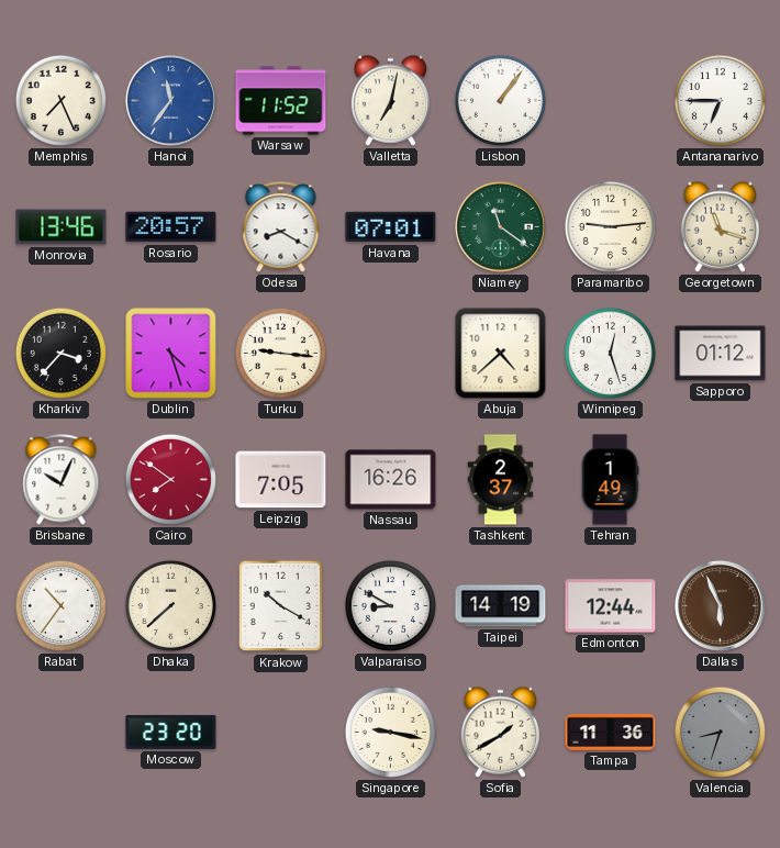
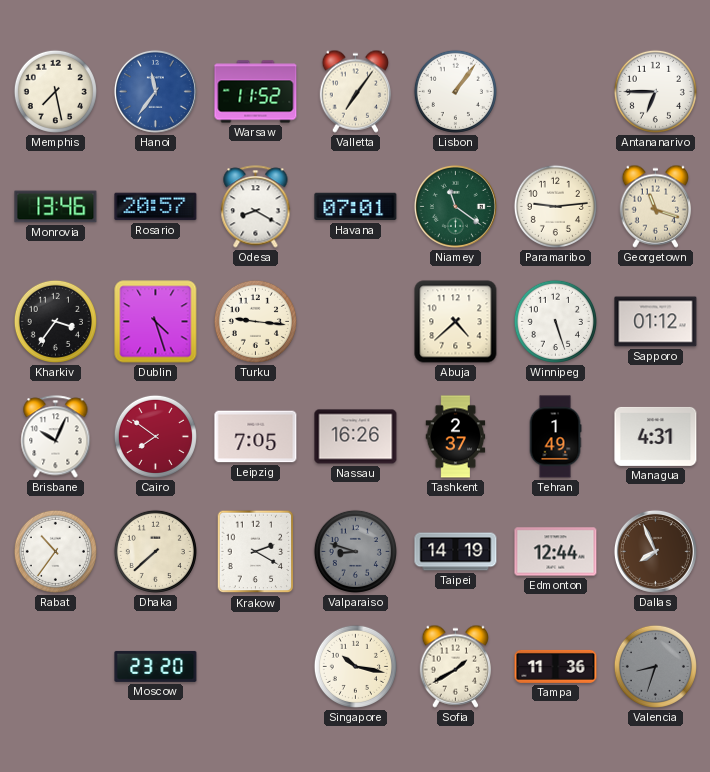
Memphis: 7:26 -> 7:28 (55, 91)
Valletta: 7:02 -> 7:06 (356, 91)
Kharkiv: 3:37 -> 3:36 (55, 321)
Winnipeg: 12:27 -> 5:27 (555, 321)
Managua: none -> 4:31 (656, 436)
Krakow: 10:20 -> 2:20 (256, 552)
Valparaiso: 8:50 -> 8:48 (355, 551)
Valparaiso dial: white -> grey (355, 551)
Dallas: 5:56 -> 7:56 (655, 551)
Singapore: 9:17 -> 10:17 (355, 666)
